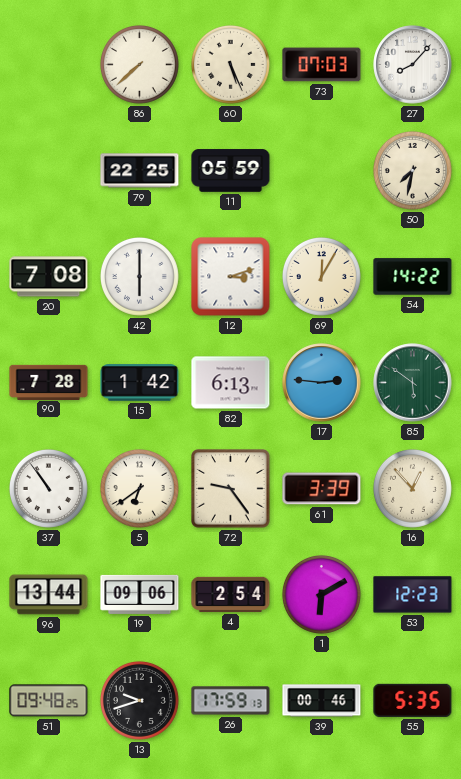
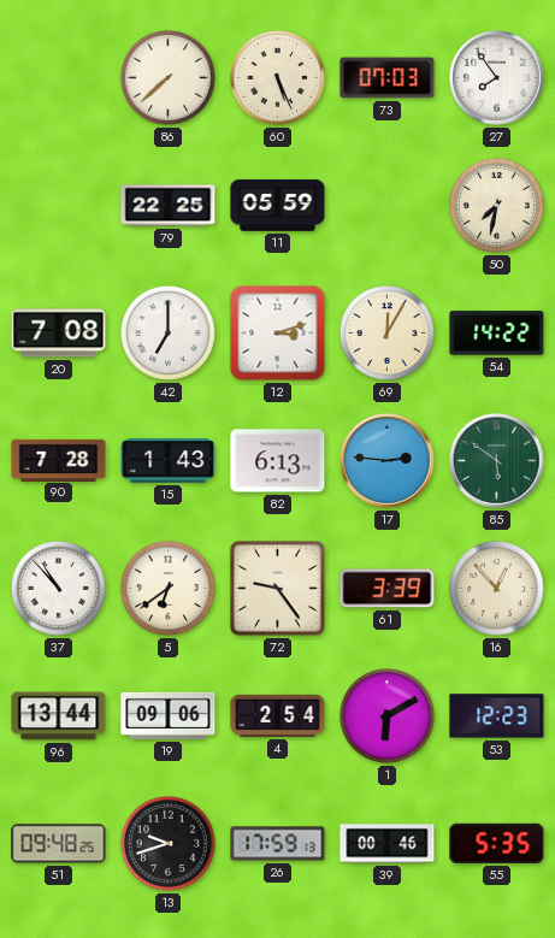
27: 8:07 -> 7:54 (497, 78)
42: 6:00 -> 7:00 (167, 332)
15: 1:42 -> 1:43 (169, 461)
37: 10:54 -> 10:53 (58, 588)
